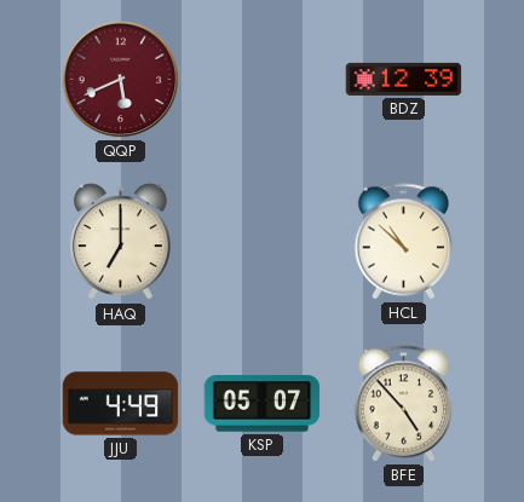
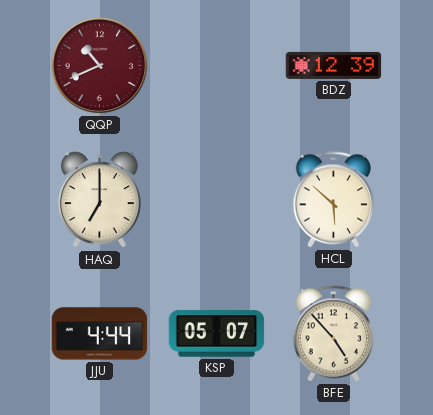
QQP: 5:41 -> 10:41 (100, 66)
HCL: 10:52 -> 5:52 (334, 200)
JJU: 4:49 -> 4:44 (100, 334)
